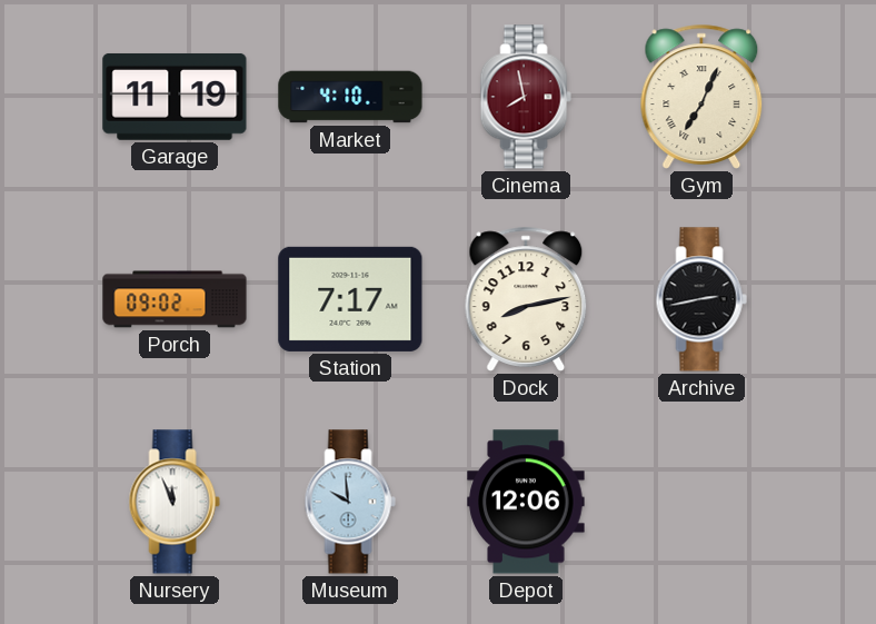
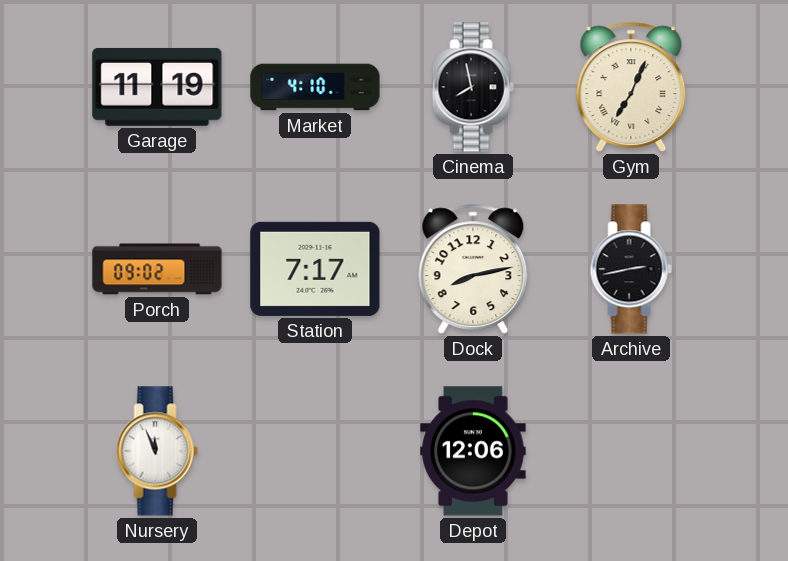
Cinema dial: burgundy -> black (473, 87)
Museum: 9:59 -> none (350, 502)
